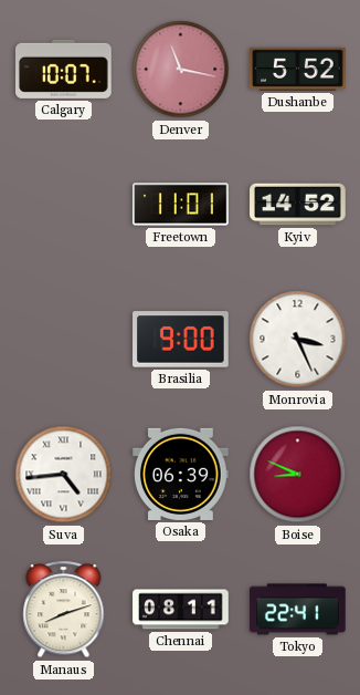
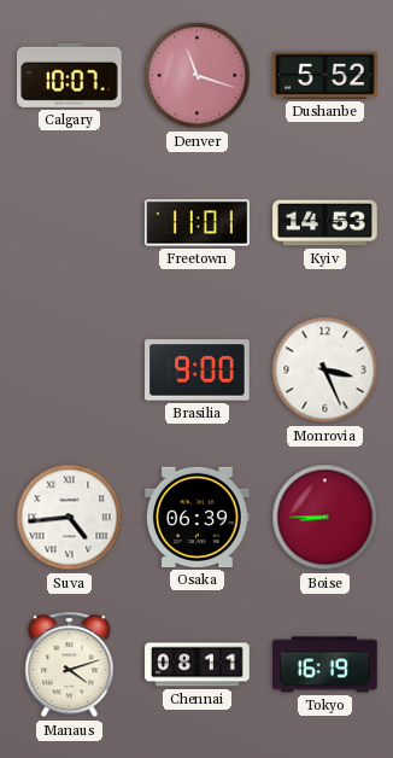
Denver: 11:17 -> 11:18 (198, 76)
Kyiv: 14:52 -> 14:53 (325, 223)
Boise: 8:49 -> 8:45 (325, 518)
Manaus: 8:12 -> 4:12 (70, 665)
Tokyo: 22:41 -> 16:19 (325, 665)
